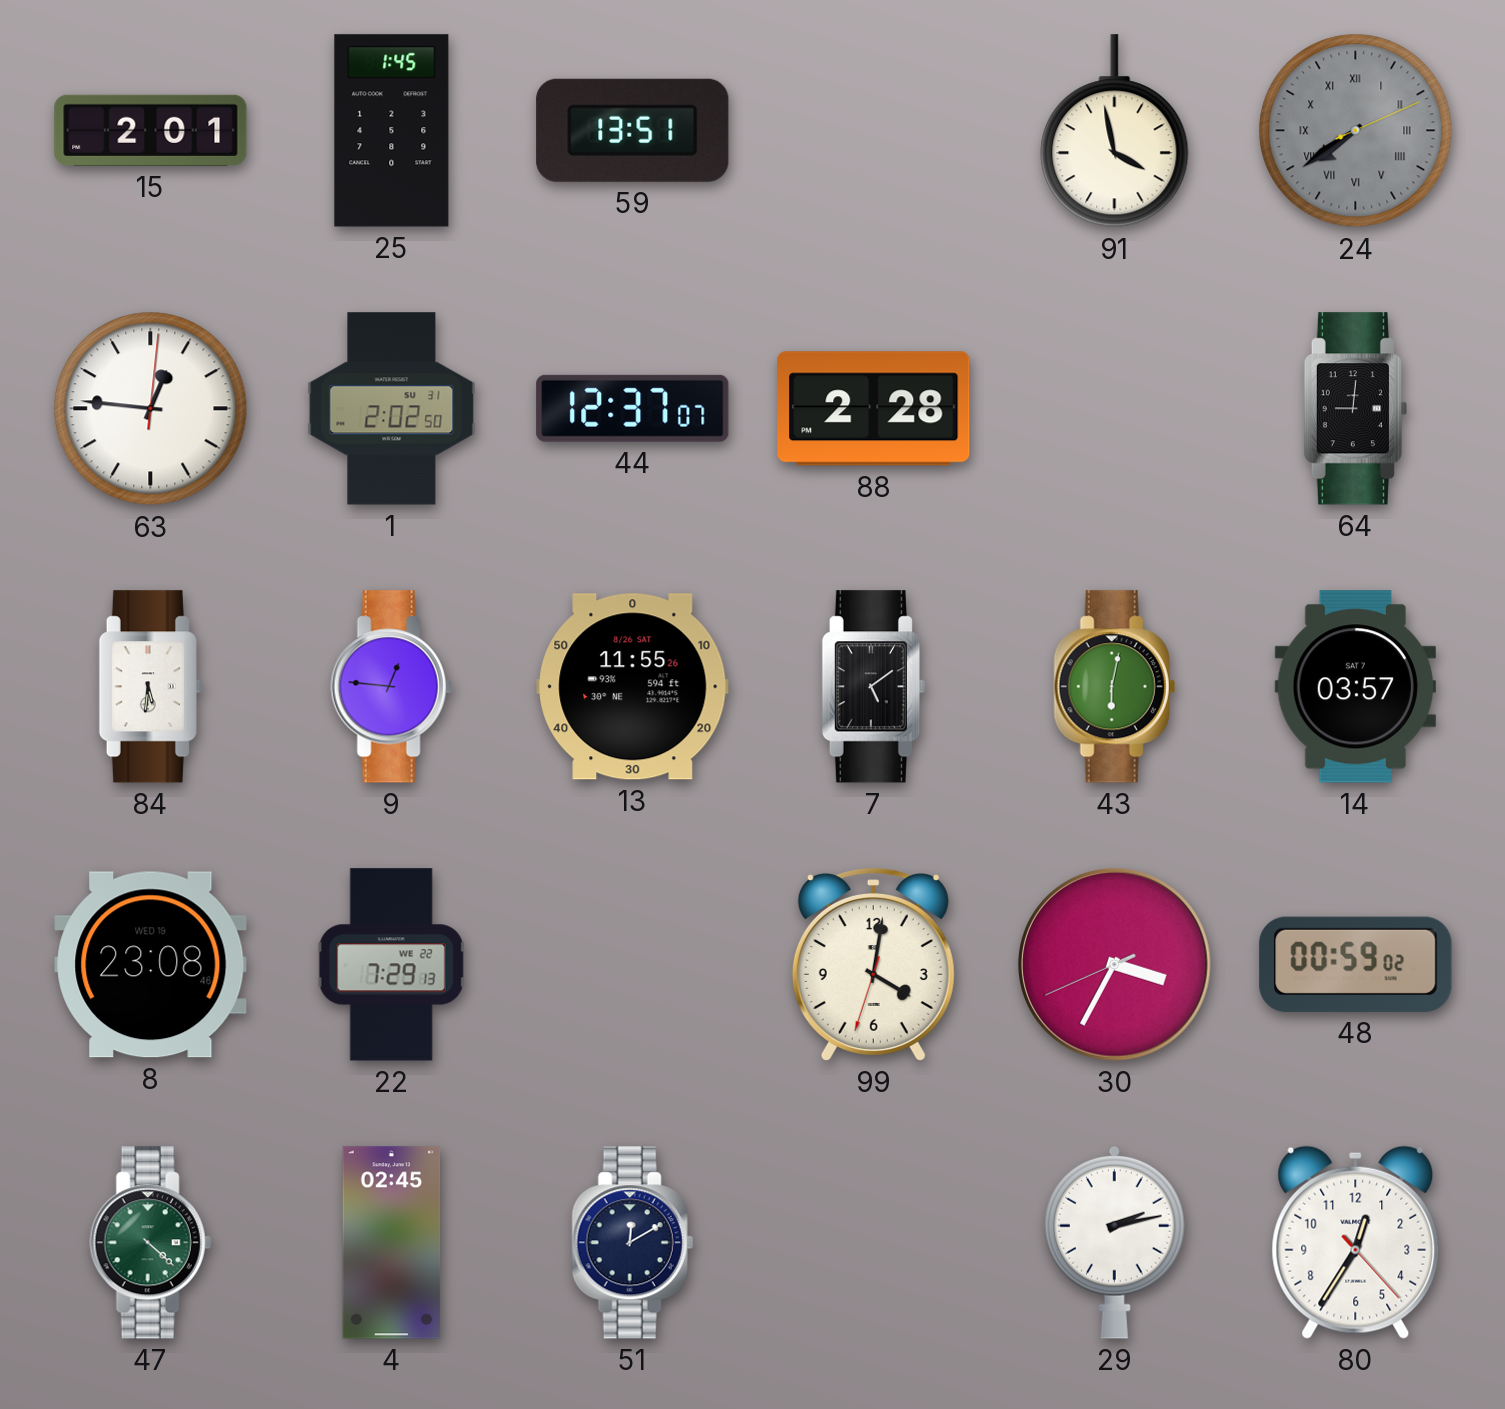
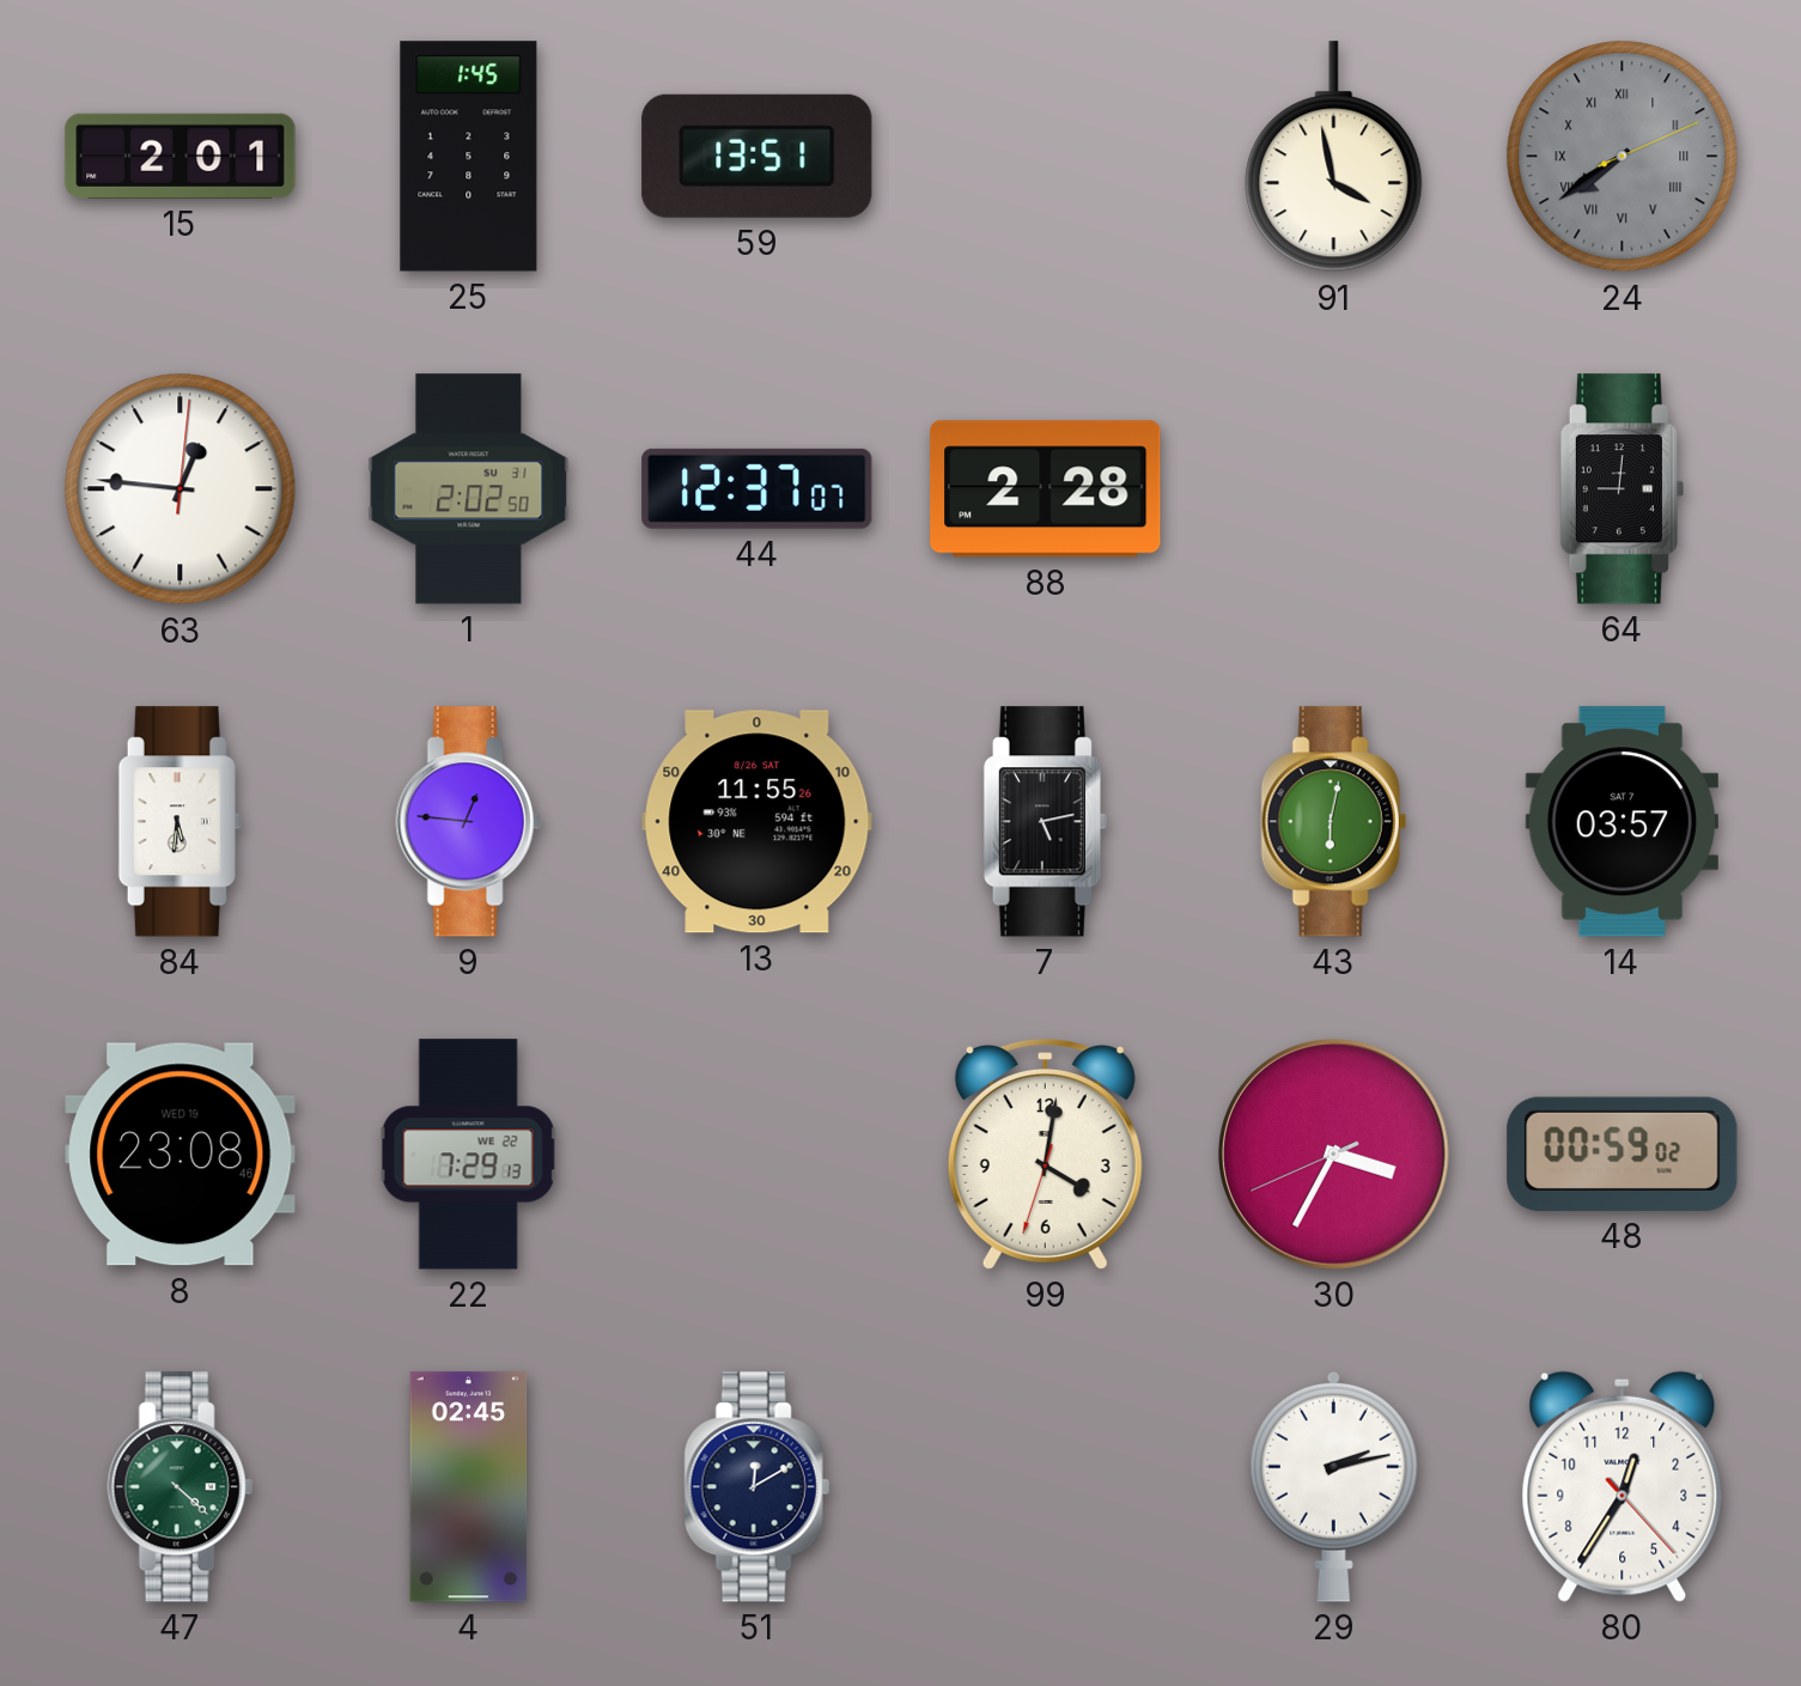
7: 5:09 -> 5:13 (1045, 822)
